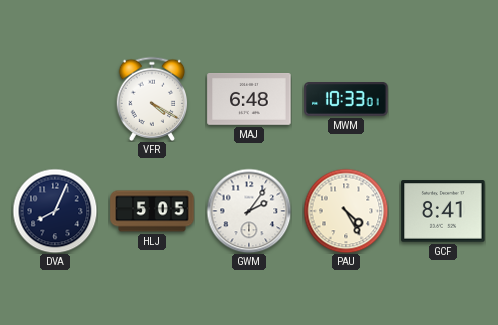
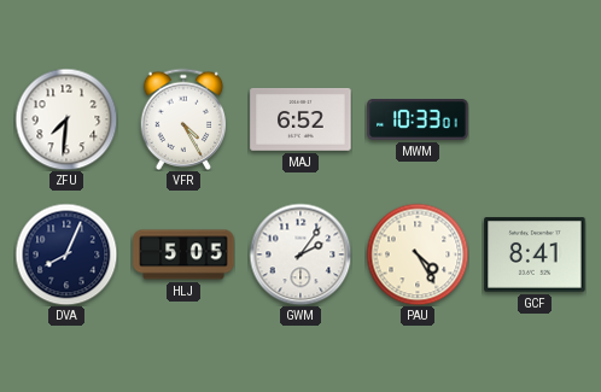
ZFU: none -> 7:31 (66, 119)
VFR: 4:20 -> 4:25 (183, 118)
MAJ: 6:48 -> 6:52 (300, 121)
